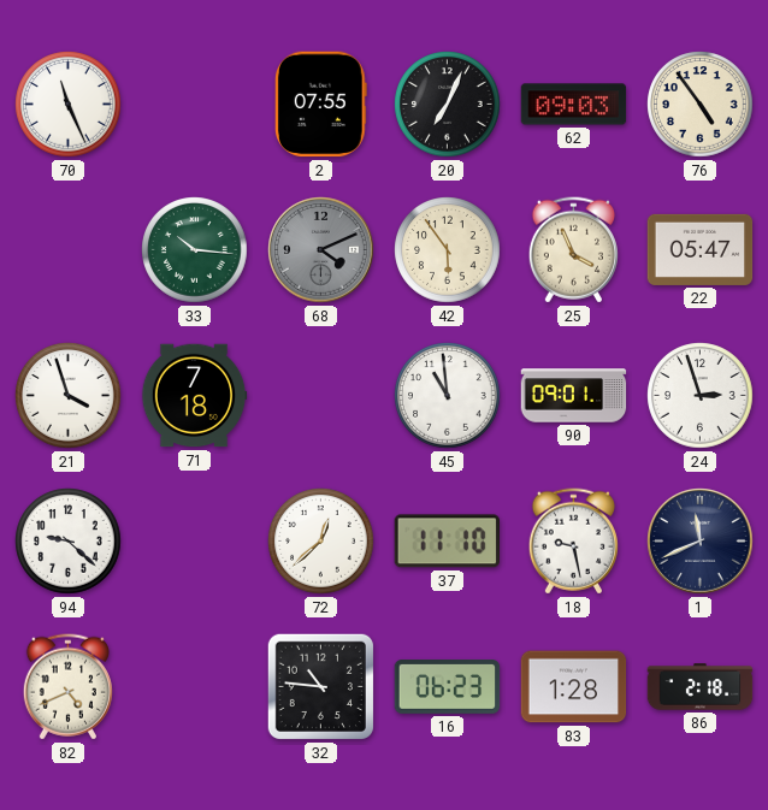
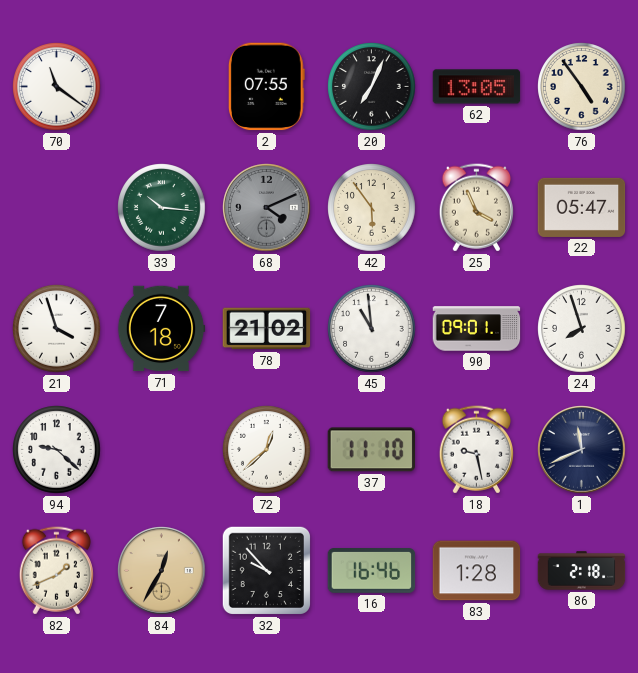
70: 11:26 -> 11:21 (57, 87)
62: 09:03 -> 13:05 (477, 87)
78: none -> 21:02 (267, 329)
24: 2:57 -> 7:57 (582, 329)
82: 4:41 -> 1:41 (56, 571)
84: none -> 12:35 (162, 571)
32: 10:46 -> 9:53 (266, 570)
16: 06:23 -> 16:46 (372, 571)
